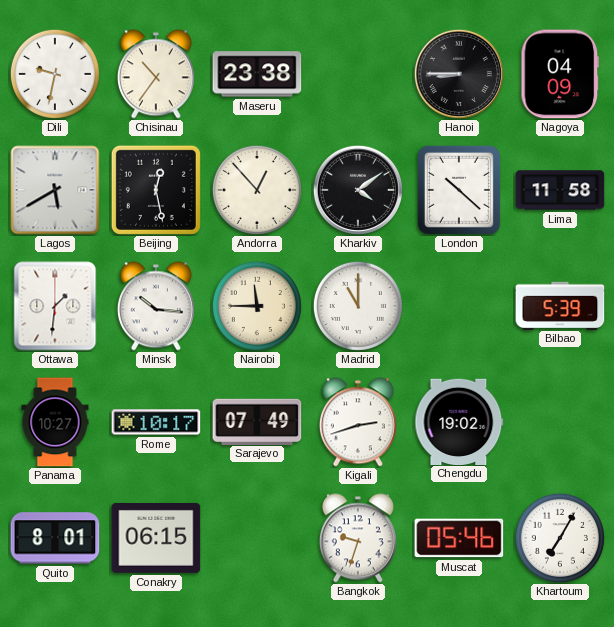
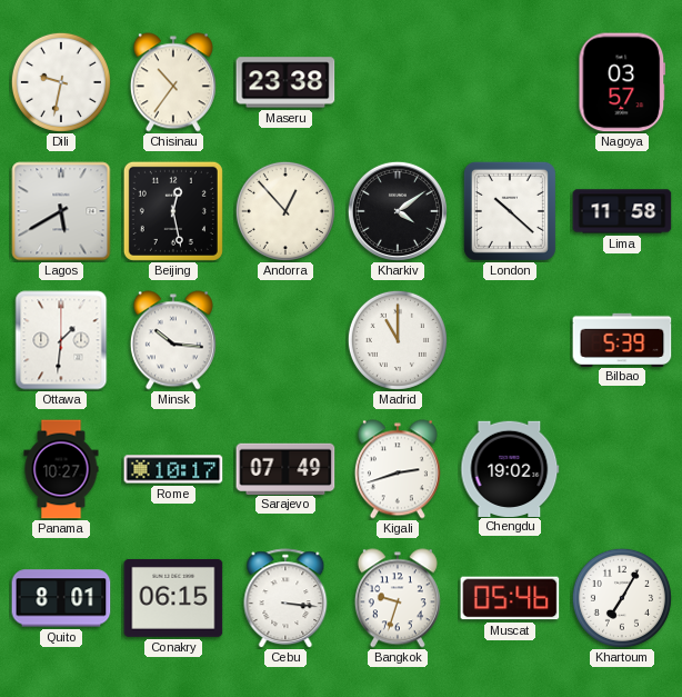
Hanoi: 8:45 -> none (459, 74)
Nagoya: 04:09 -> 03:57 (622, 82)
Nairobi: 11:45 -> none (257, 306)
Cebu: none -> 3:16 (285, 598)
